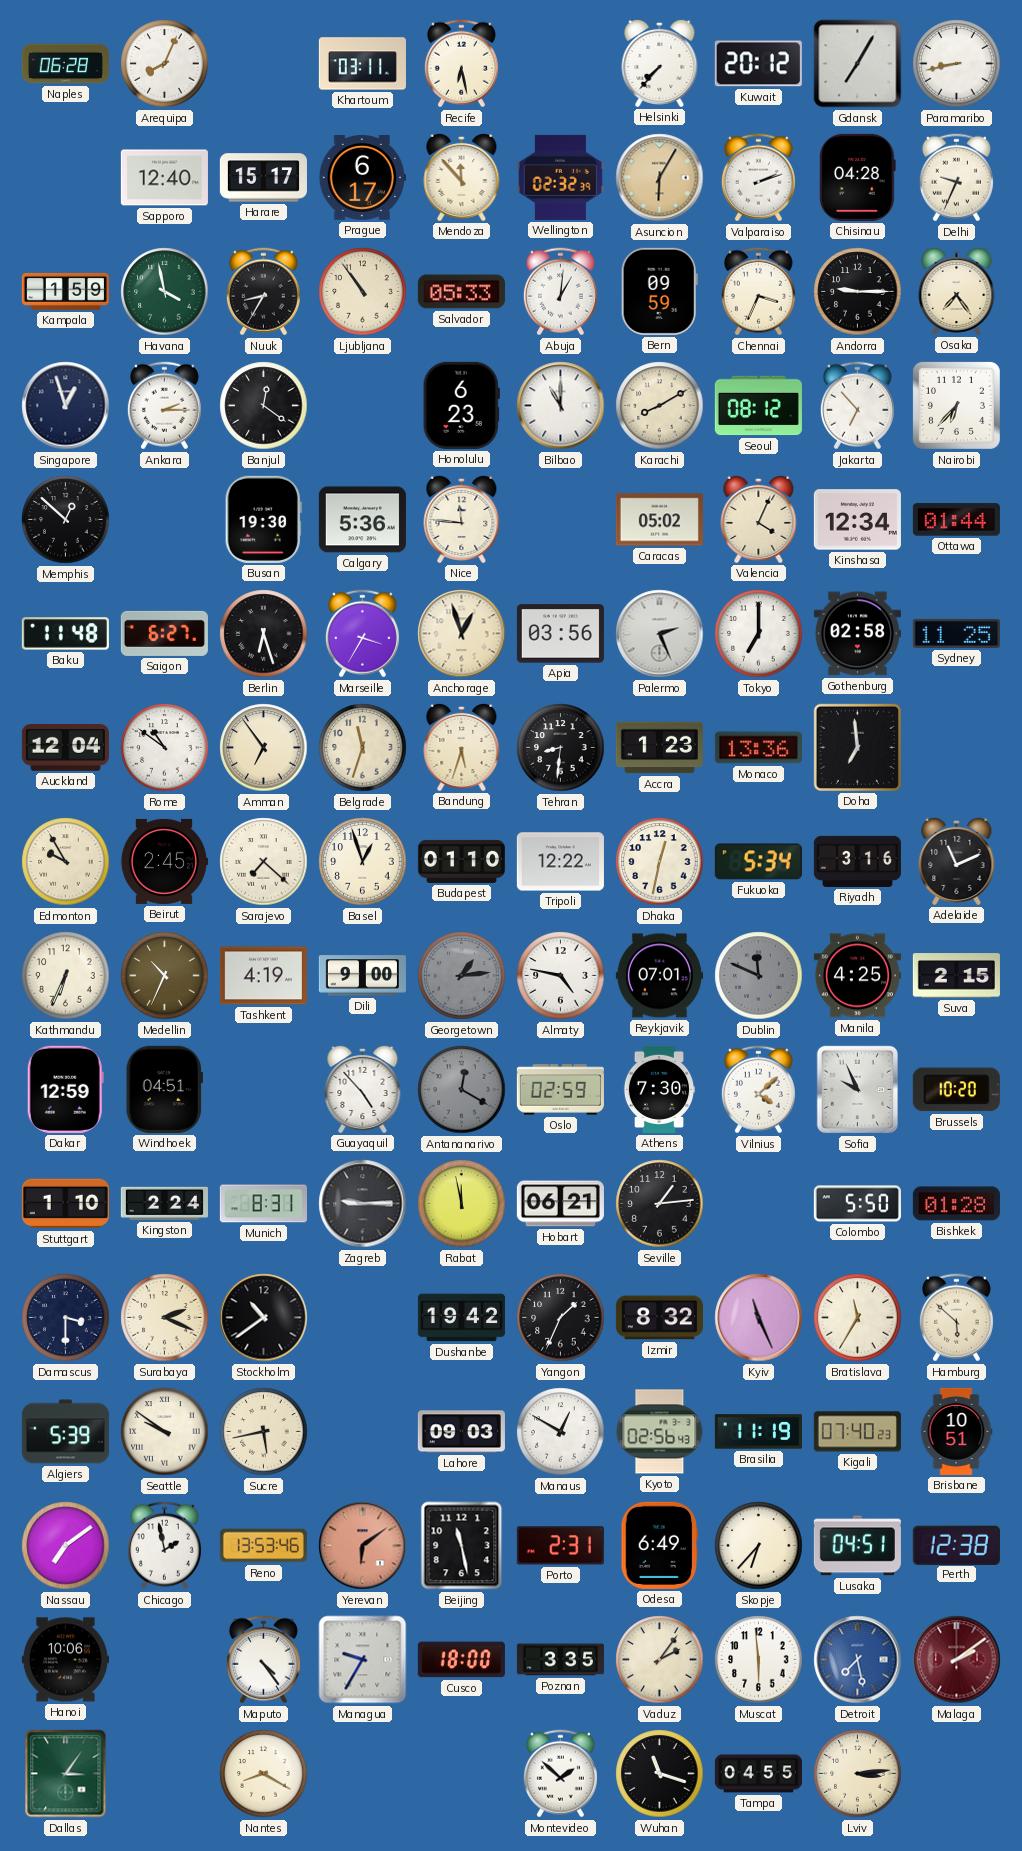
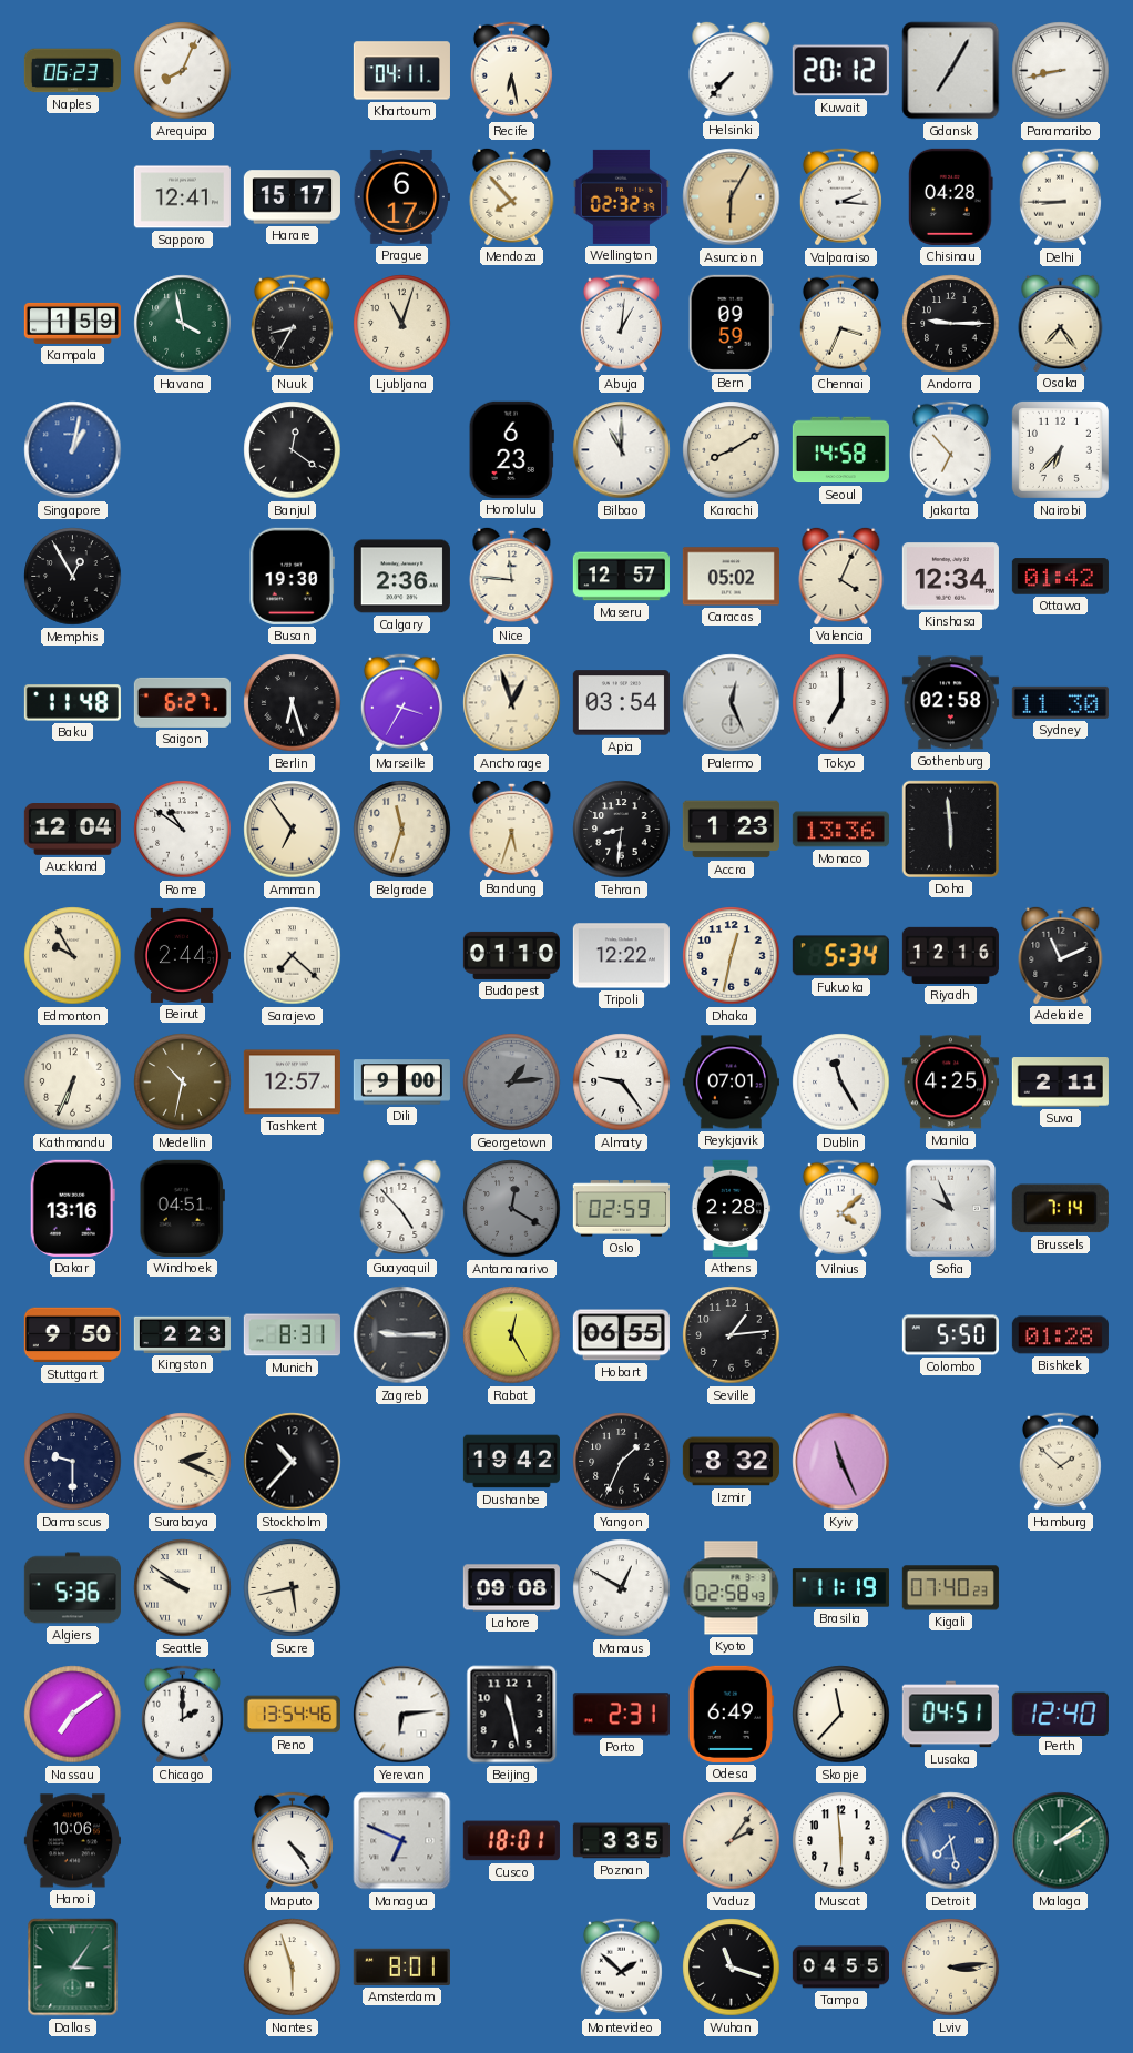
Naples: 06:28 -> 06:23 (72, 71)
Khartoum: 03:11 -> 04:11 (401, 71)
Sapporo: 12:40 -> 12:41 (182, 197)
Mendoza: 11:53 -> 7:53 (512, 196)
Valparaiso: 2:12 -> 2:16 (840, 197)
Delhi: 9:34 -> 8:45 (1060, 197)
Ljubljana: 10:54 -> 11:03 (402, 324)
Salvador: 05:33 -> none (461, 292)
Singapore: 12:57 -> 1:02 (73, 450)
Singapore dial: navy -> blue (73, 450)
Ankara: 2:15 -> none (164, 406)
Seoul: 08:12 -> 14:58 (840, 450)
Memphis: 12:52 -> 12:55 (73, 577)
Calgary: 5:36 -> 2:36 (401, 577)
Maseru: none -> 12:57 (621, 577)
Ottawa: 01:44 -> 01:42 (1060, 577)
Apia: 03:56 -> 03:54 (621, 703)
Palermo: 2:26 -> 12:26 (732, 703)
Sydney: 11:25 -> 11:30 (1060, 702)
Doha: 6:59 -> 5:59 (950, 829)
Beirut: 2:45 -> 2:44 (182, 955)
Basel: 12:57 -> none (363, 862)
Riyadh: 3:16 -> 12:16 (950, 955)
Medellin: 10:34 -> 10:32 (183, 1083)
Tashkent: 4:19 -> 12:57 (292, 1083)
Almaty: 4:47 -> 9:24 (622, 1083)
Dublin: 11:49 -> 11:25 (841, 1083)
Dublin dial: grey -> white (841, 1083)
Suva: 2:15 -> 2:11 (1060, 1083)
Dakar: 12:59 -> 13:16 (72, 1208)
Athens: 7:30 -> 2:28 (731, 1208)
Brussels: 10:20 -> 7:14 (1060, 1209)
Stuttgart: 1:10 -> 9:50 (72, 1335)
Kingston: 2:24 -> 2:23 (182, 1334)
Rabat: 11:58 -> 12:25 (512, 1335)
Hobart: 06:21 -> 06:55 (621, 1335)
Damascus: 3:30 -> 9:30 (73, 1462)
Stockholm: 10:39 -> 10:37 (293, 1462)
Bratislava: 11:35 -> none (858, 1318)
Hamburg: 5:52 -> 1:52 (1060, 1462)
Algiers: 5:39 -> 5:36 (72, 1588)
Lahore: 09:03 -> 09:08 (511, 1588)
Kyoto: 02:56 -> 02:58 (732, 1588)
Brisbane: 10:51 -> none (956, 1431)
Chicago: 1:58 -> 2:00 (182, 1715)
Reno: 13:53 -> 13:54 (292, 1715)
Yerevan: 6:09 -> 6:14 (402, 1715)
Yerevan dial: salmon -> white (402, 1715)
Skopje: 6:37 -> 11:37 (841, 1715)
Perth: 12:38 -> 12:40 (1060, 1714)
Managua: 9:35 -> 6:49 (402, 1841)
Cusco: 18:00 -> 18:01 (511, 1841)
Malaga dial: burgundy -> green (1061, 1841)
Nantes: 8:20 -> 5:57 (293, 1968)
Amsterdam: none -> 8:01 (401, 1966)
